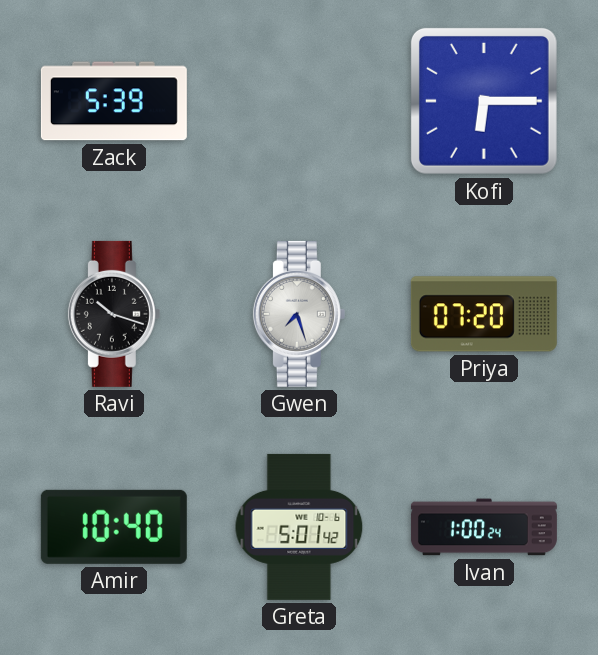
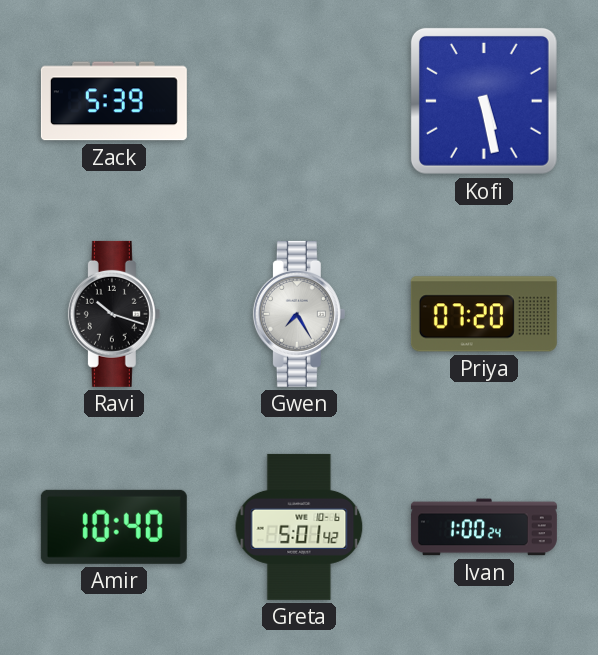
Kofi: 6:15 -> 5:28 (484, 101)
Gwen: 7:27 -> 7:25 (299, 314)
